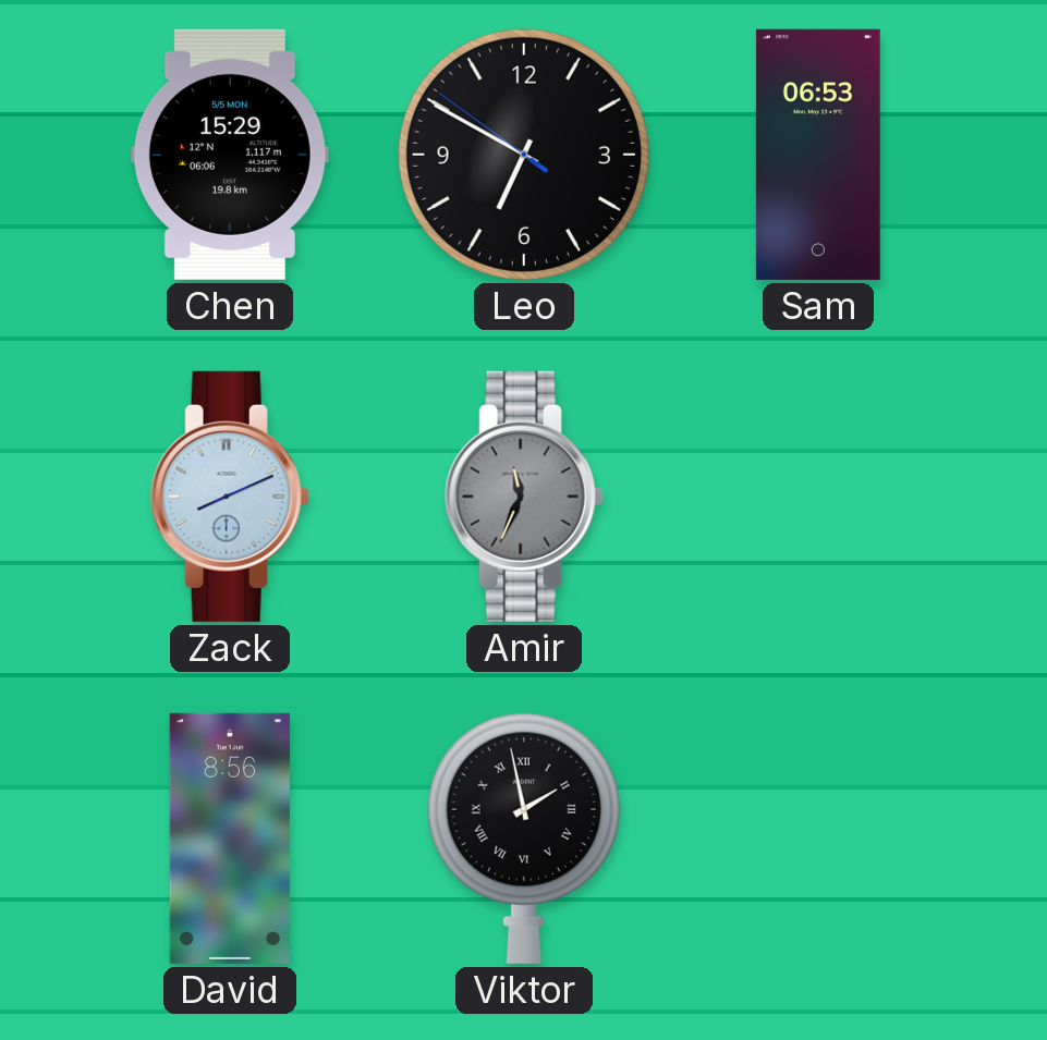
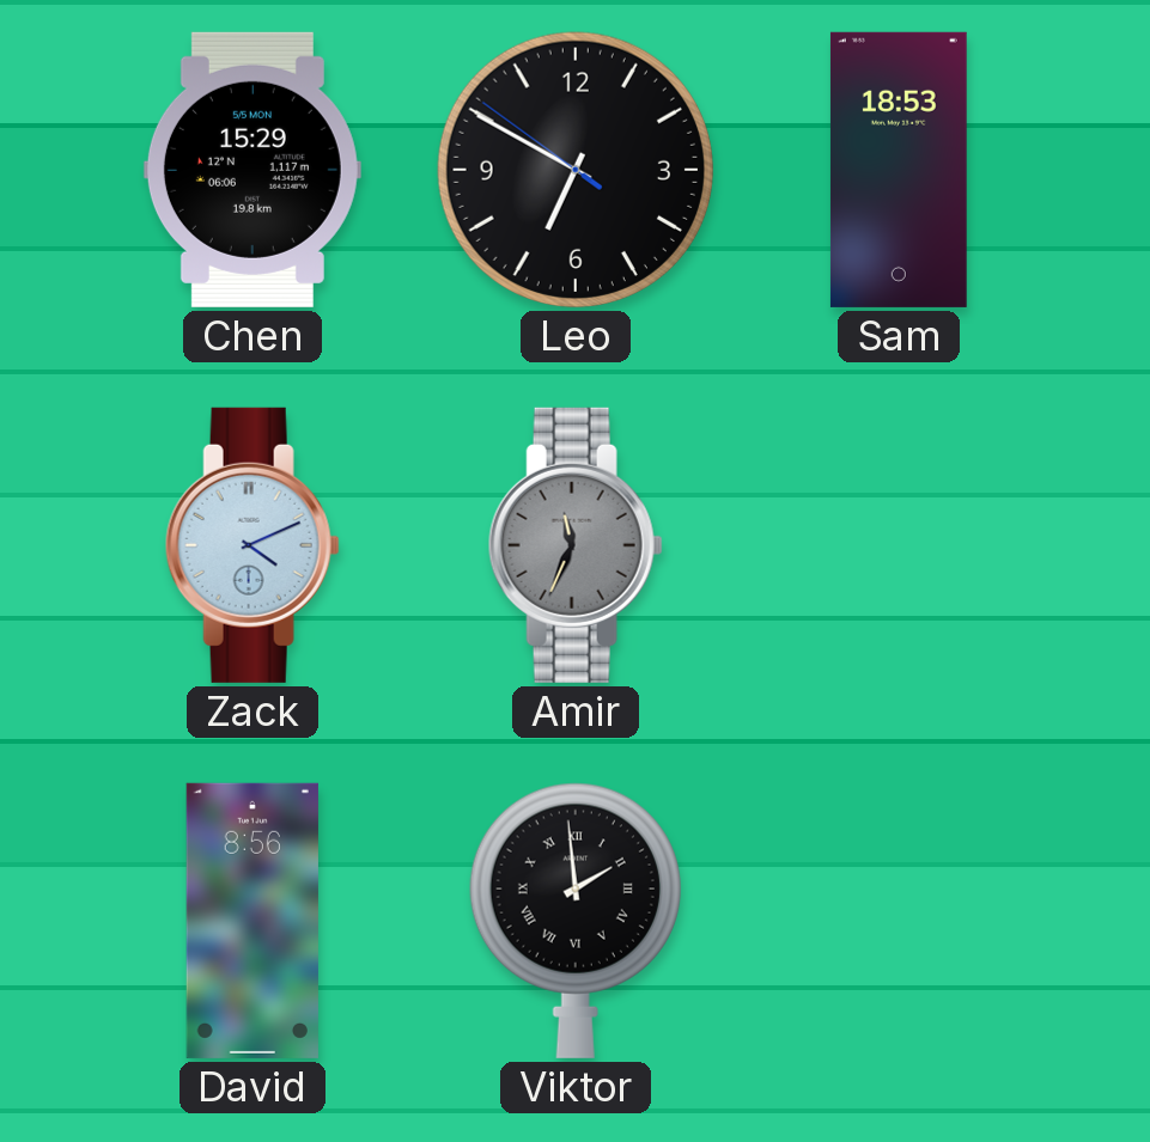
Sam: 06:53 -> 18:53 (899, 170)
Zack: 8:11 -> 4:11 (252, 545)
Viktor: 1:58 -> 1:59 (576, 921)
